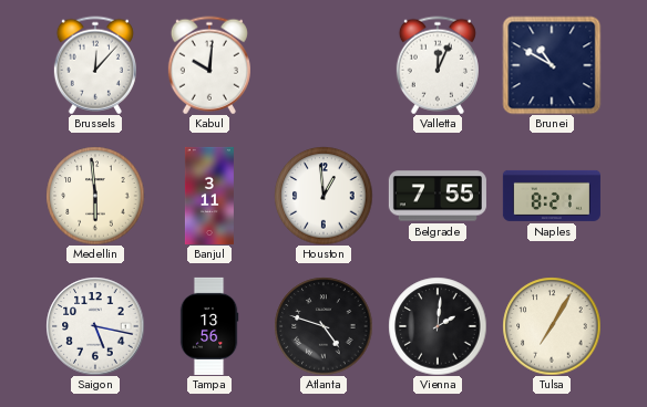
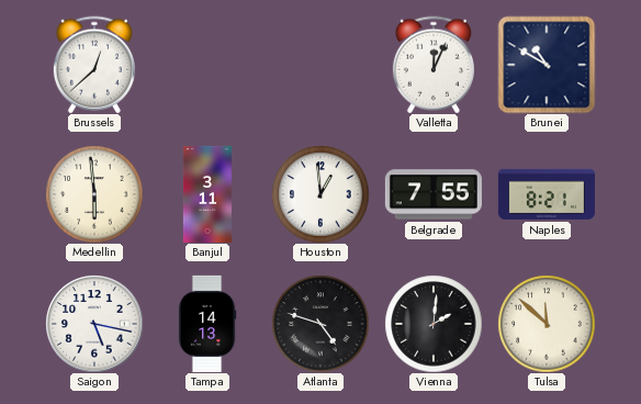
Brussels: 12:07 -> 12:38 (94, 65)
Kabul: 10:01 -> none (209, 65)
Tampa: 13:56 -> 14:13 (207, 324)
Tulsa: 7:05 -> 11:52 (547, 324)
